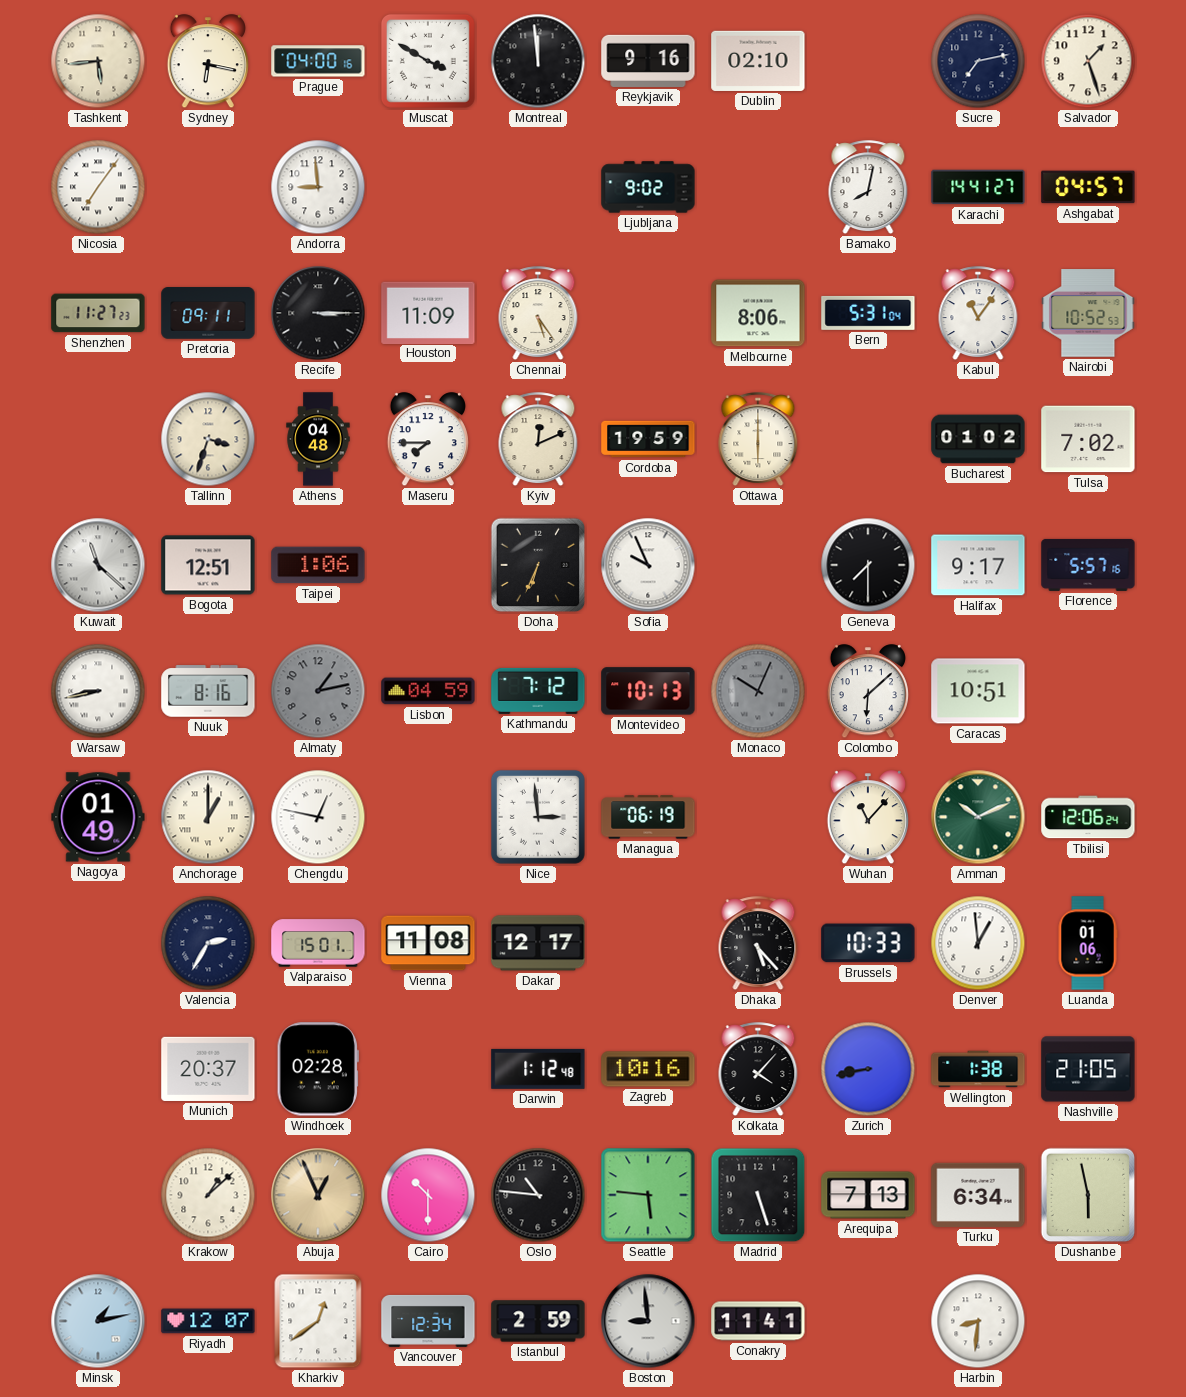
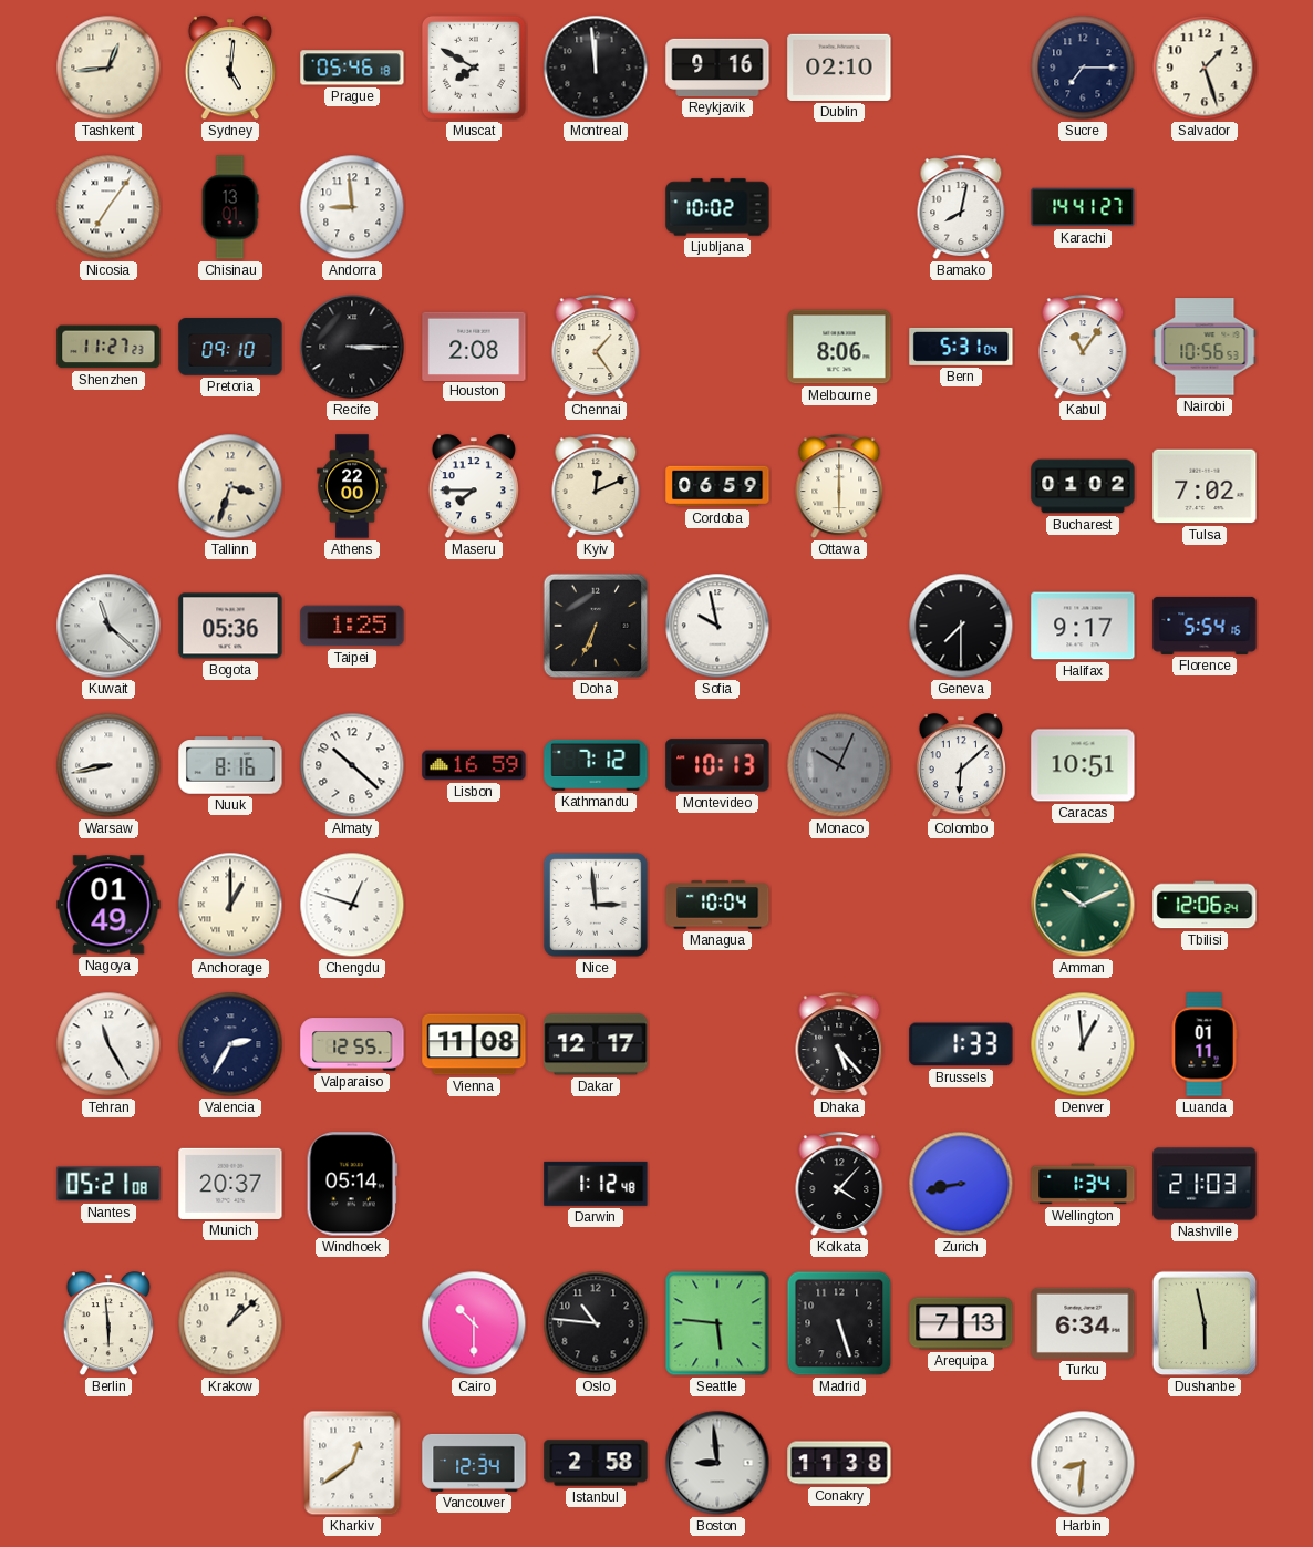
Tashkent: 5:44 -> 12:44 (108, 68)
Sydney: 6:17 -> 5:01 (230, 69)
Prague: 04:00 -> 05:46 (352, 68)
Muscat: 3:50 -> 7:50 (474, 68)
Sucre: 7:13 -> 7:15 (1083, 68)
Chisinau: none -> 13:01 (230, 207)
Ljubljana: 9:02 -> 10:02 (717, 207)
Ashgabat: 04:57 -> none (1088, 187)
Pretoria: 09:11 -> 09:10 (230, 347)
Houston: 11:09 -> 2:08 (474, 346)
Chennai: 5:24 -> 1:24 (596, 348)
Nairobi: 10:52 -> 10:56 (1205, 347)
Athens: 04:48 -> 22:00 (352, 486)
Cordoba: 19:59 -> 06:59 (717, 486)
Bogota: 12:51 -> 05:36 (230, 626)
Taipei: 1:06 -> 1:25 (352, 626)
Sofia: 9:56 -> 9:58 (717, 626)
Florence: 5:57 -> 5:54 (1205, 626)
Almaty: 1:13 -> 10:22 (352, 765)
Almaty dial: grey -> white (352, 765)
Lisbon: 04:59 -> 16:59 (474, 765)
Chengdu: 12:47 -> 12:48 (352, 905)
Managua: 06:19 -> 10:04 (717, 905)
Wuhan: 11:07 -> none (868, 818)
Tehran: none -> 11:25 (108, 1044)
Valparaiso: 15:01 -> 12:55 (352, 1044)
Brussels: 10:33 -> 1:33 (961, 1044)
Luanda: 01:06 -> 01:11 (1205, 1044)
Nantes: none -> 05:21 (108, 1184)
Windhoek: 02:28 -> 05:14 (352, 1184)
Zagreb: 10:16 -> none (648, 1069)
Wellington: 1:38 -> 1:34 (1083, 1184)
Nashville: 21:05 -> 21:03 (1205, 1184)
Berlin: none -> 5:59 (108, 1324)
Abuja: 12:56 -> none (318, 1195)
Minsk: 1:13 -> none (98, 1321)
Riyadh: 12:07 -> none (208, 1321)
Istanbul: 2:59 -> 2:58 (596, 1463)
Conakry: 11:41 -> 11:38 (839, 1463)
